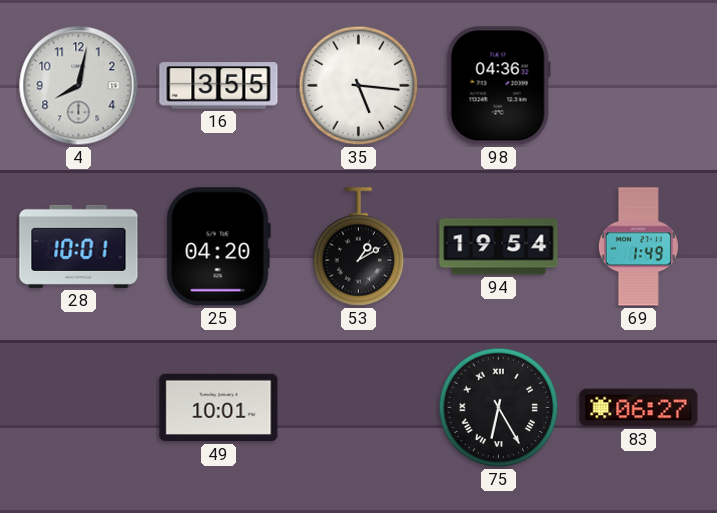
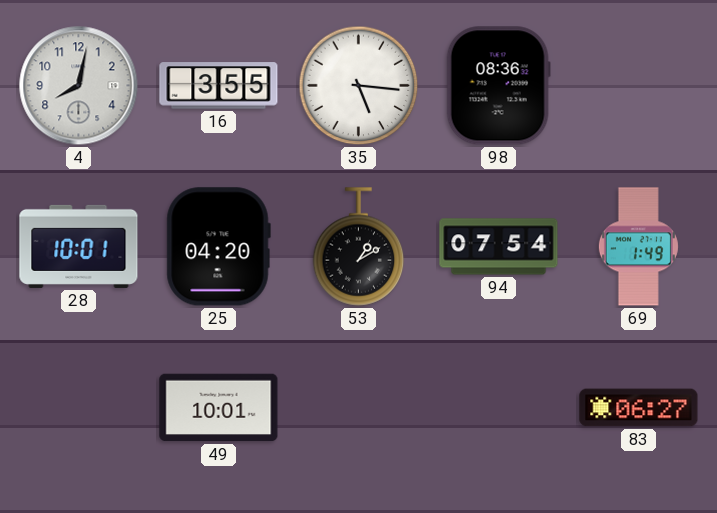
98: 04:36 -> 08:36 (498, 86)
94: 19:54 -> 07:54 (499, 247)
75: 6:25 -> none (499, 408)
